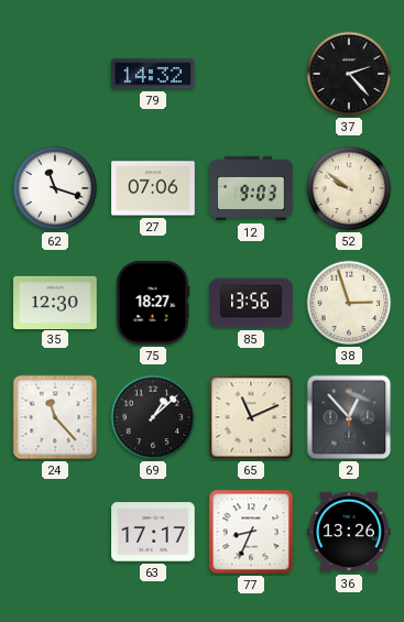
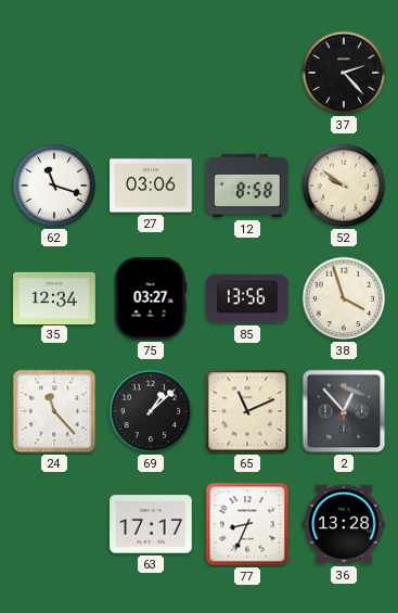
79: 14:32 -> none (153, 74)
27: 07:06 -> 03:06 (151, 186)
12: 9:03 -> 8:58 (247, 186)
35: 12:30 -> 12:34 (54, 297)
75: 18:27 -> 03:27 (151, 298)
38: 2:57 -> 3:57 (344, 298)
36: 13:26 -> 13:28 (344, 524)
